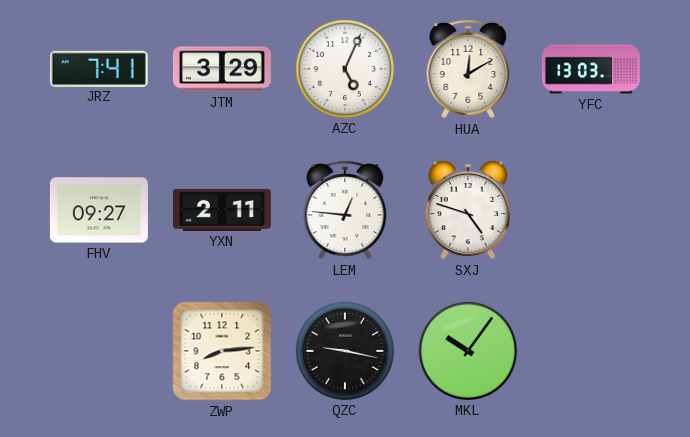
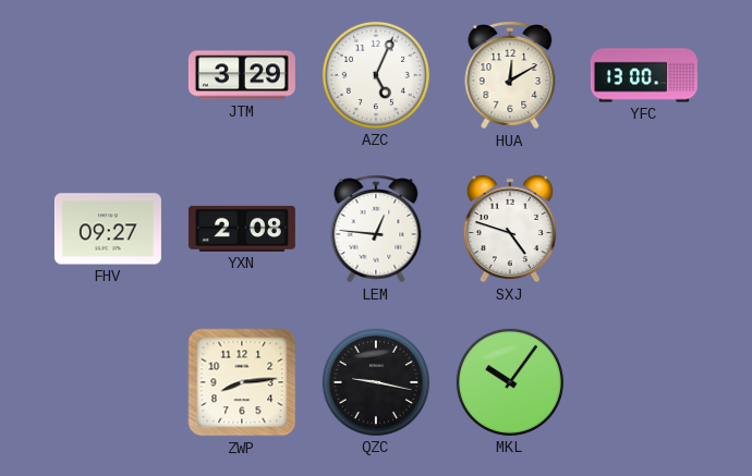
JRZ: 7:41 -> none (99, 68)
YFC: 13:03 -> 13:00 (644, 75)
YXN: 2:11 -> 2:08 (242, 229)
